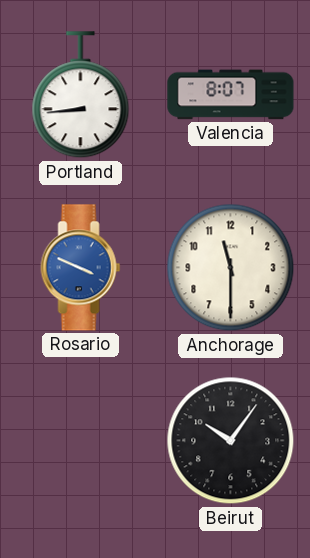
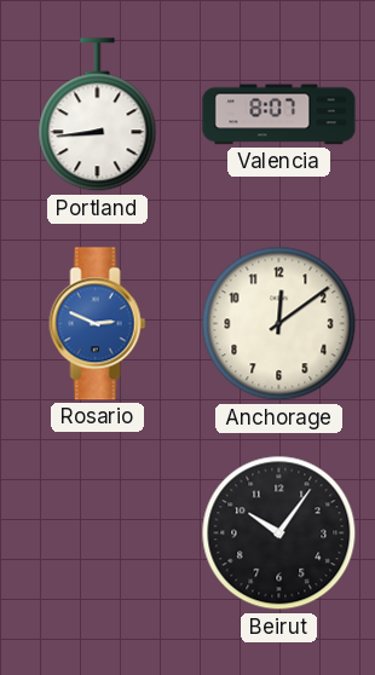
Rosario: 3:49 -> 2:49 (98, 324)
Anchorage: 11:30 -> 12:09 (279, 324)
